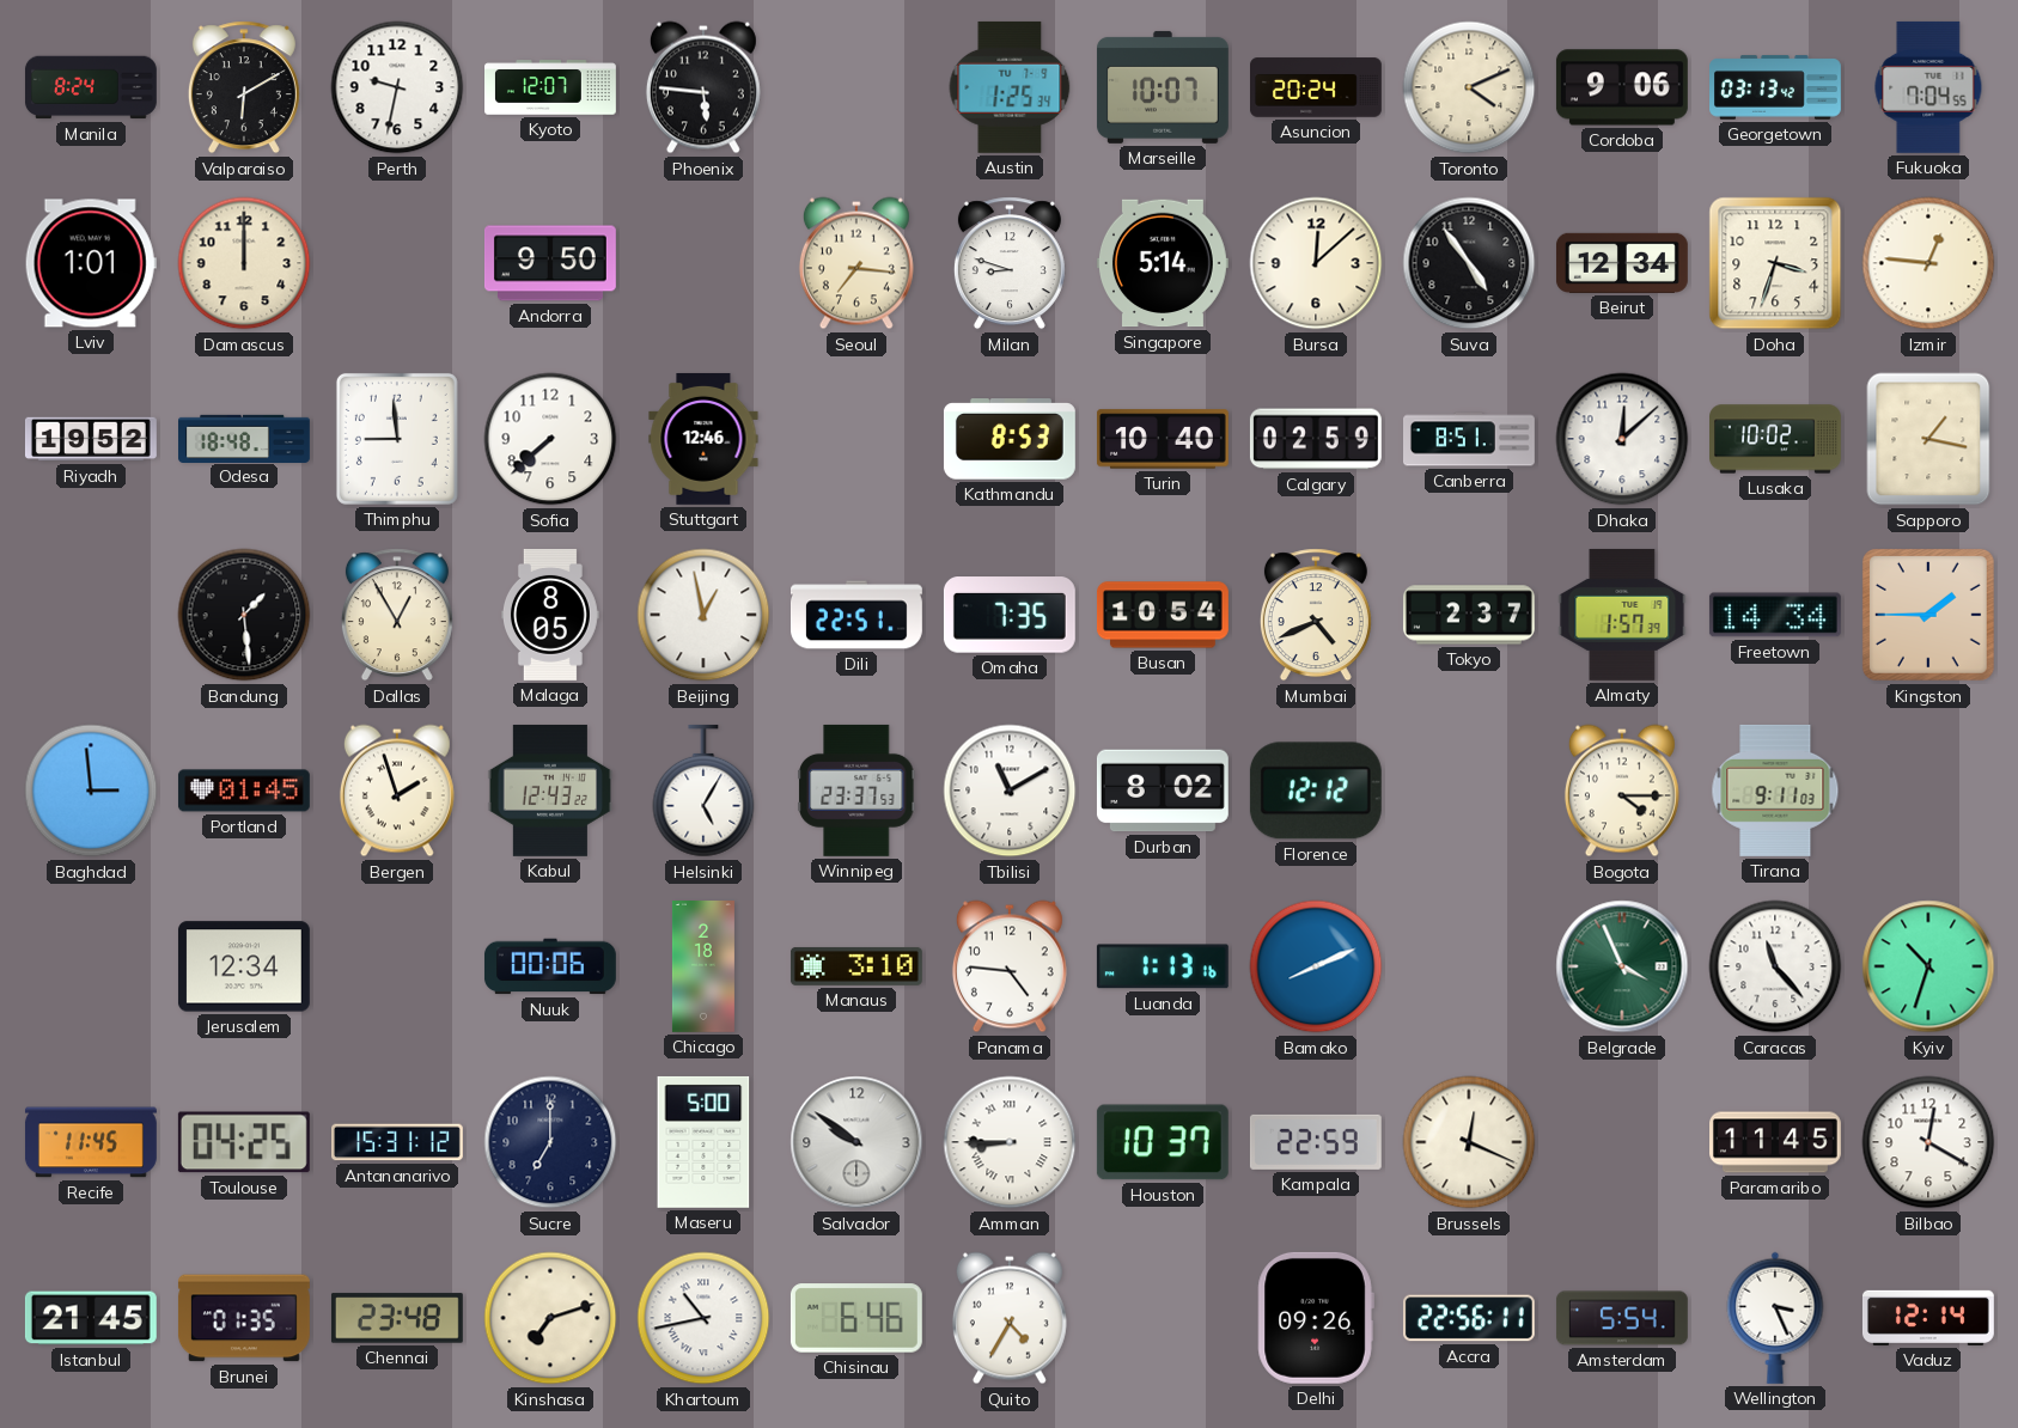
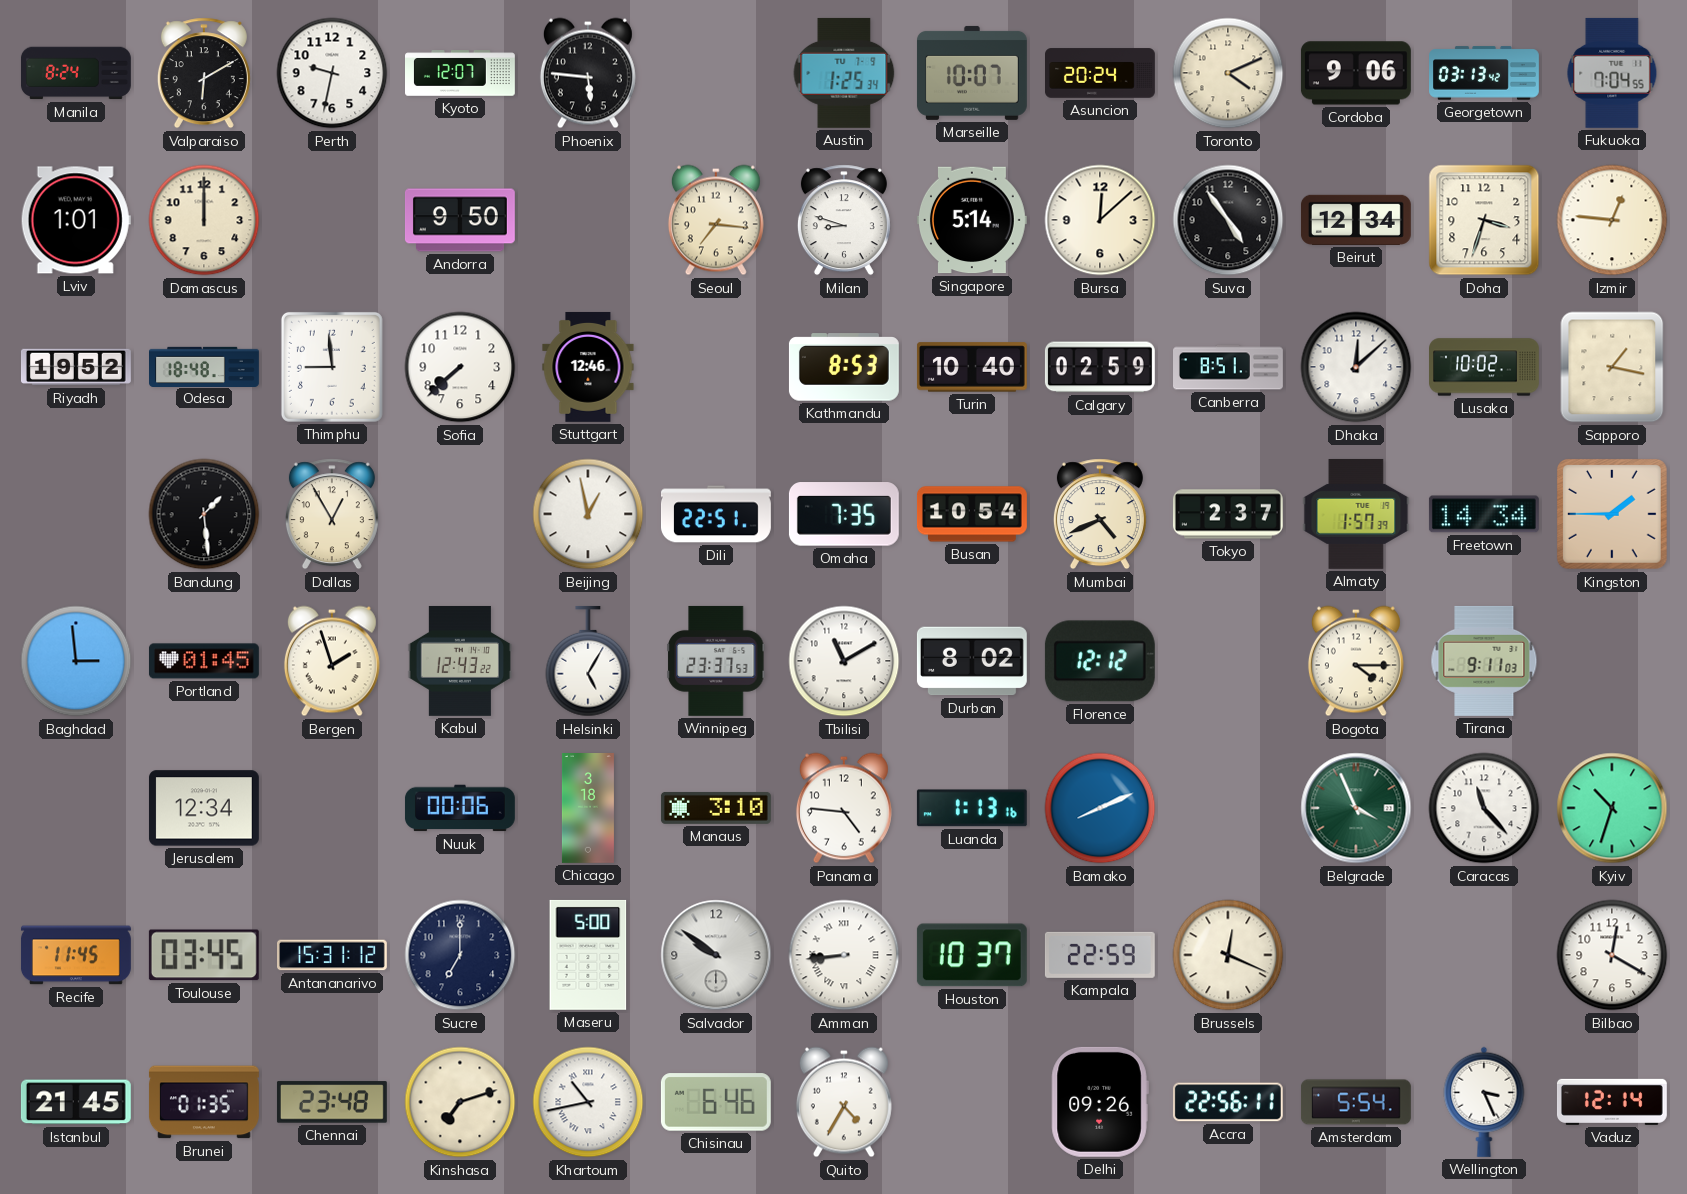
Malaga: 8:05 -> none (550, 615)
Chicago: 2:18 -> 3:18 (588, 809)
Toulouse: 04:25 -> 03:45 (204, 955)
Amman: 8:45 -> 8:44 (844, 955)
Paramaribo: 11:45 -> none (1776, 1142)
